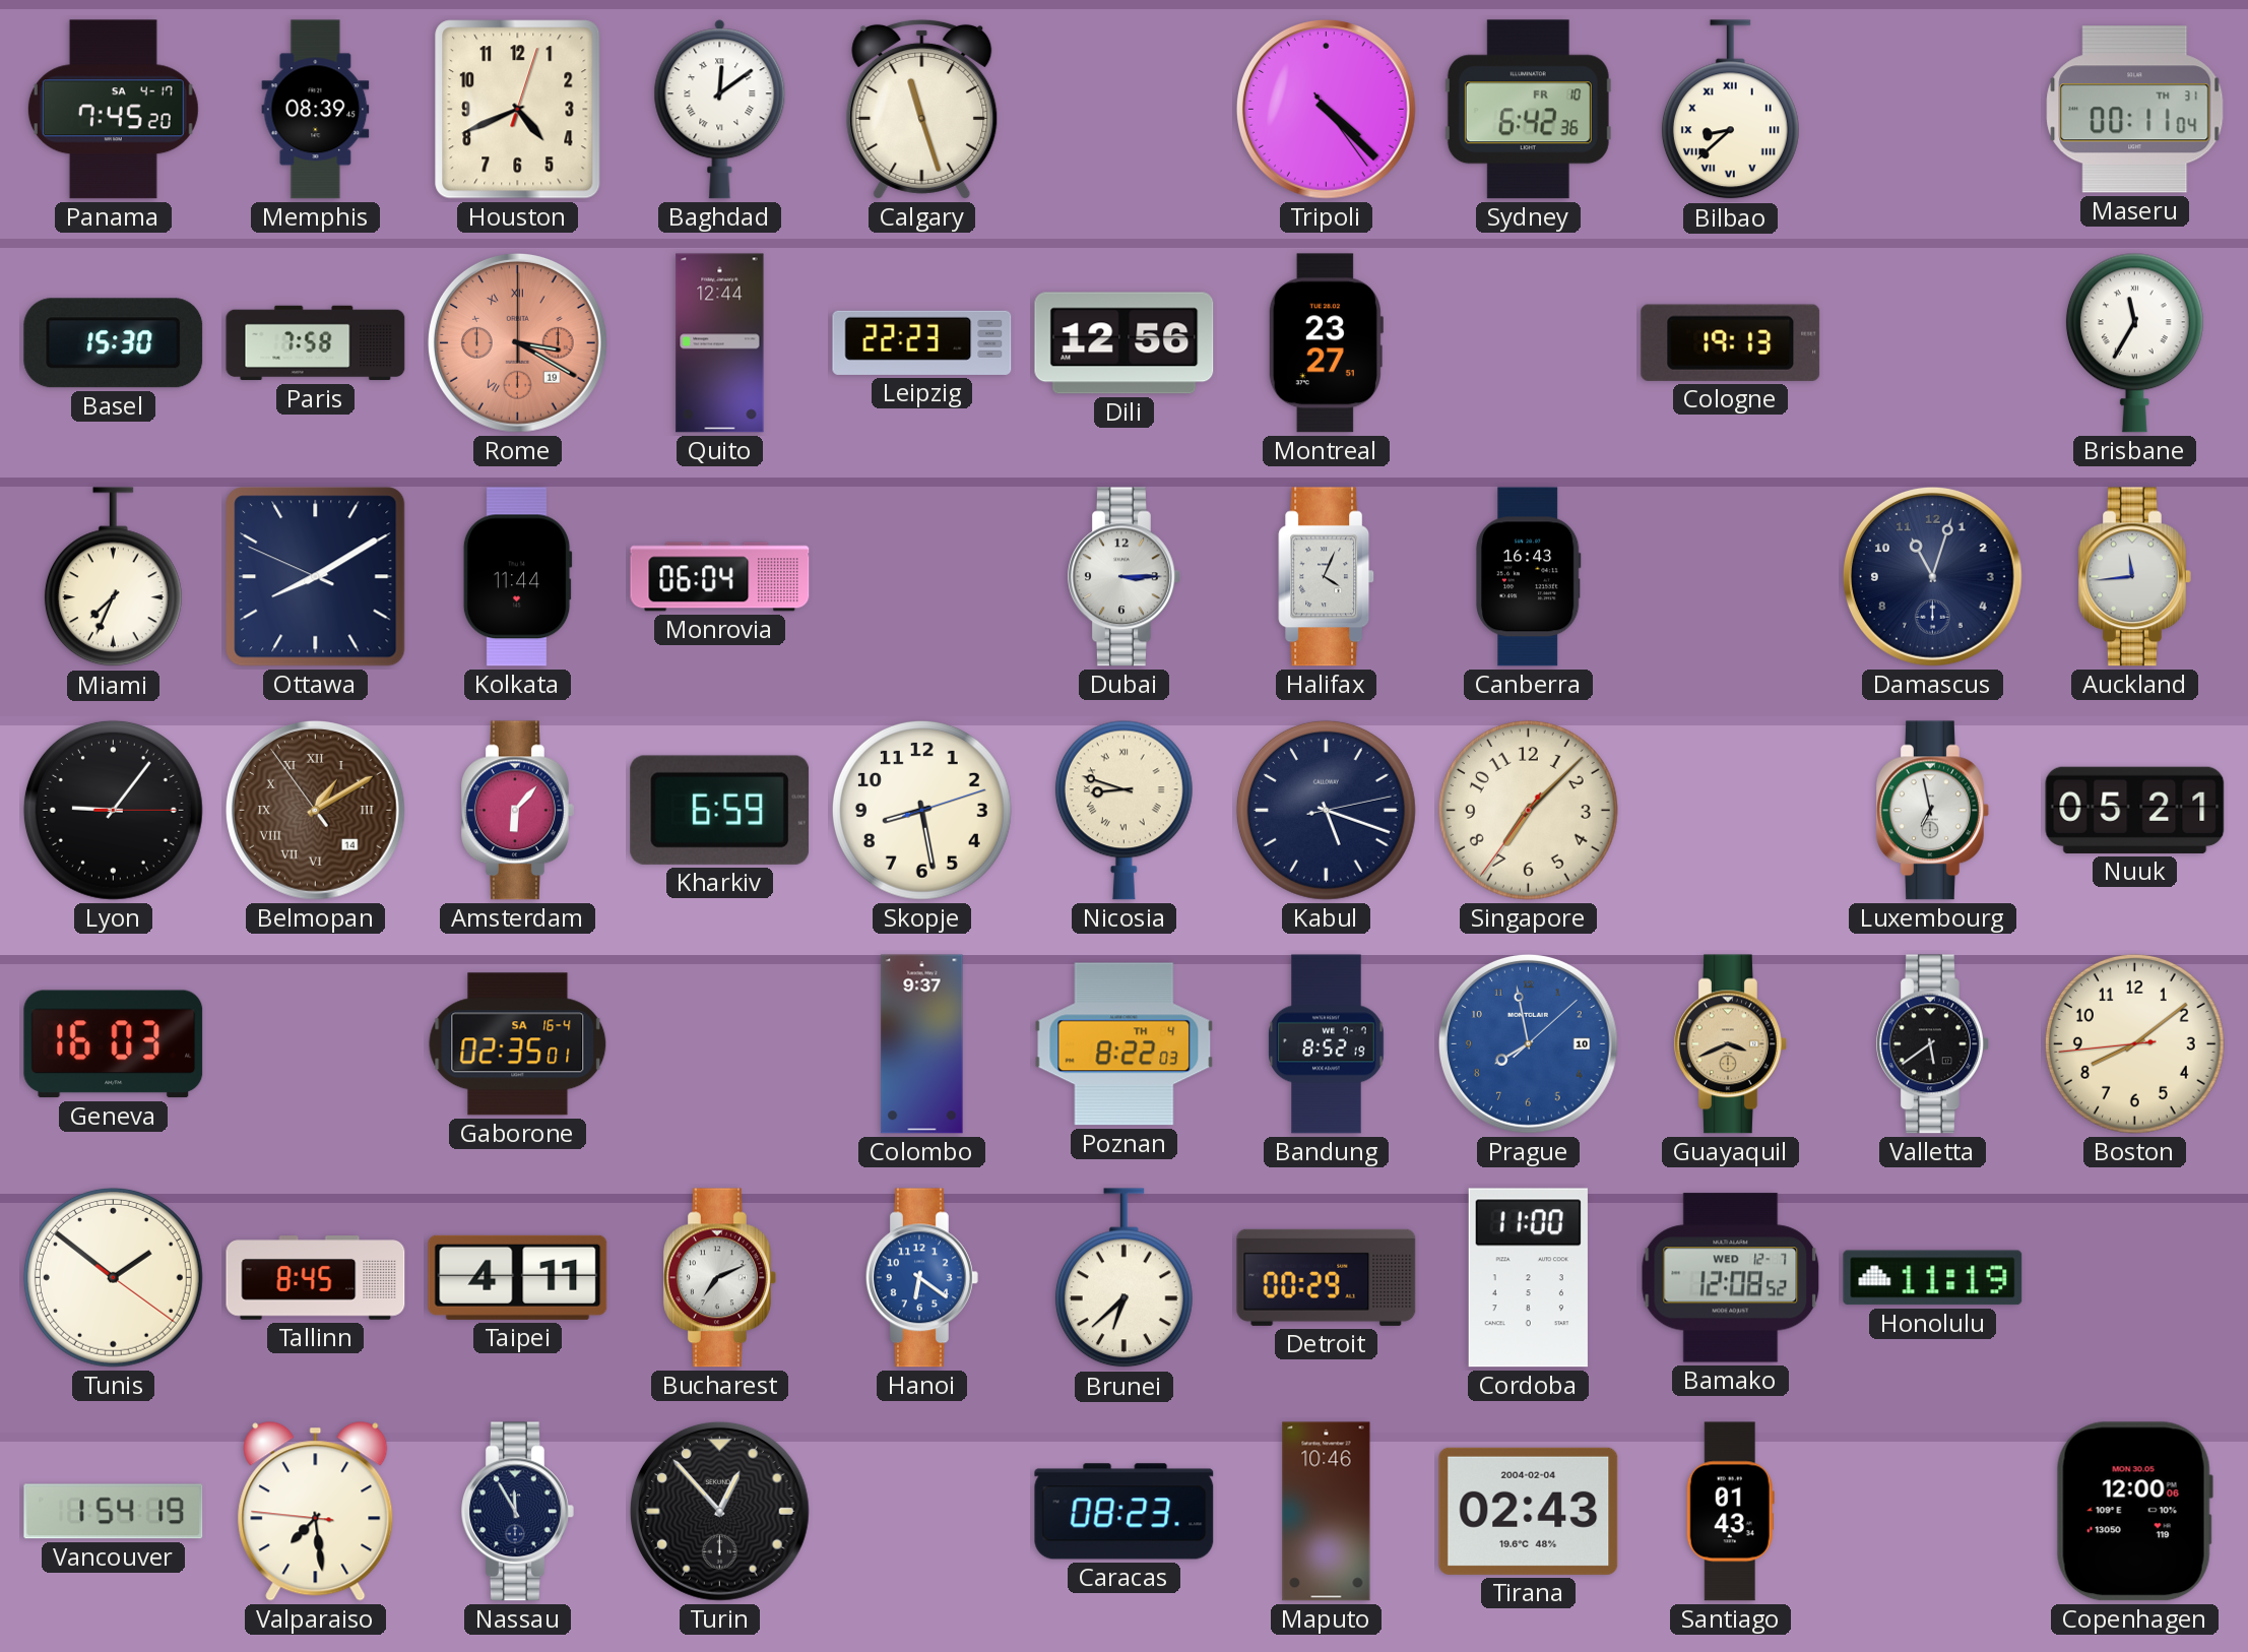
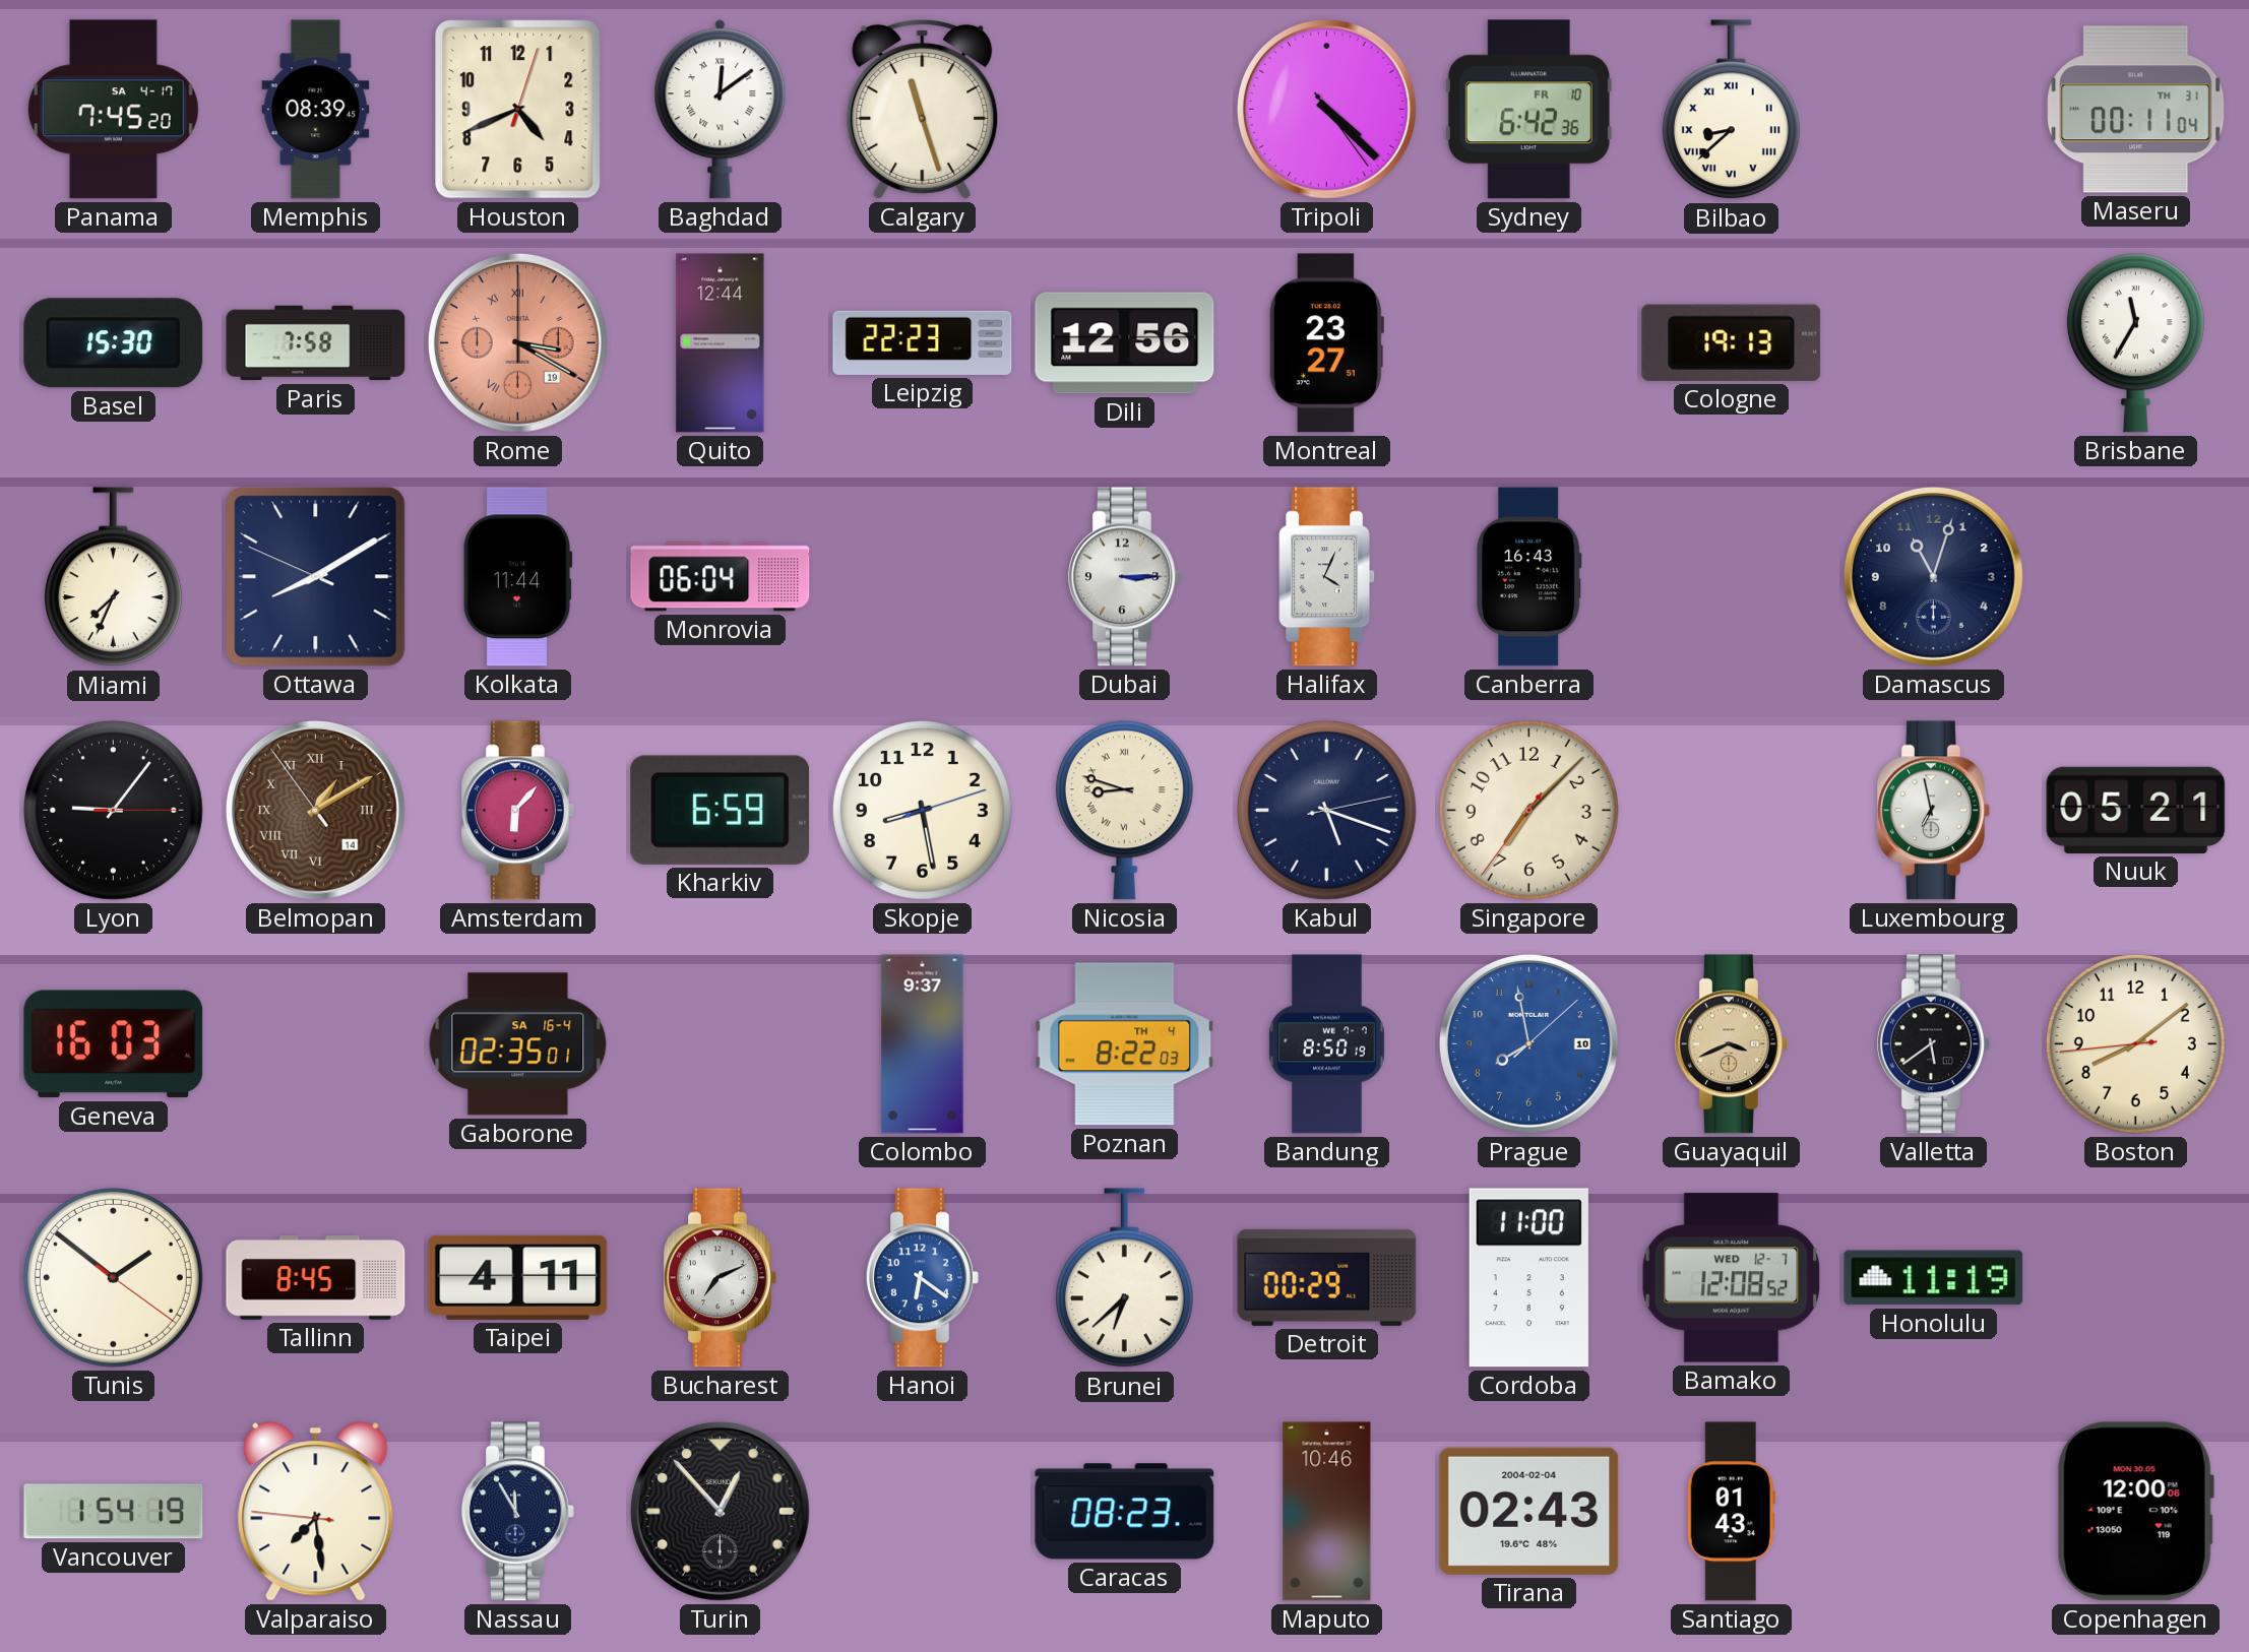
Auckland: 11:44 -> none (2135, 577)
Bandung: 8:52 -> 8:50 (1327, 1044)
